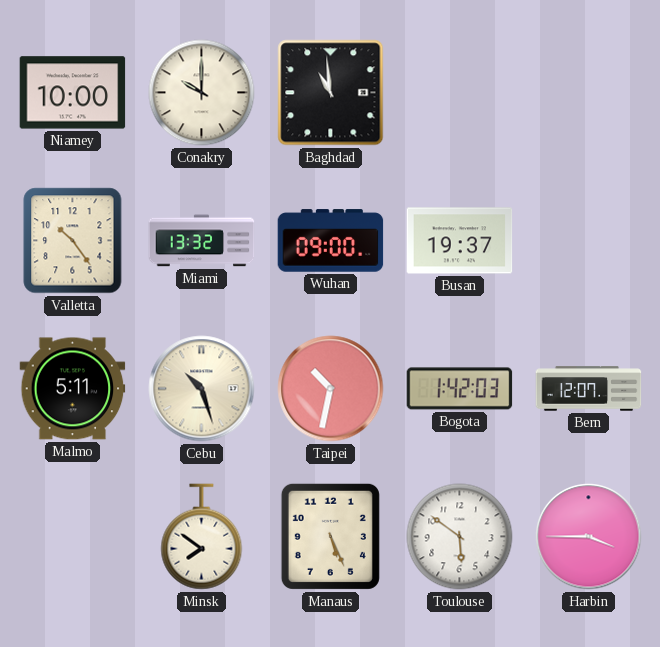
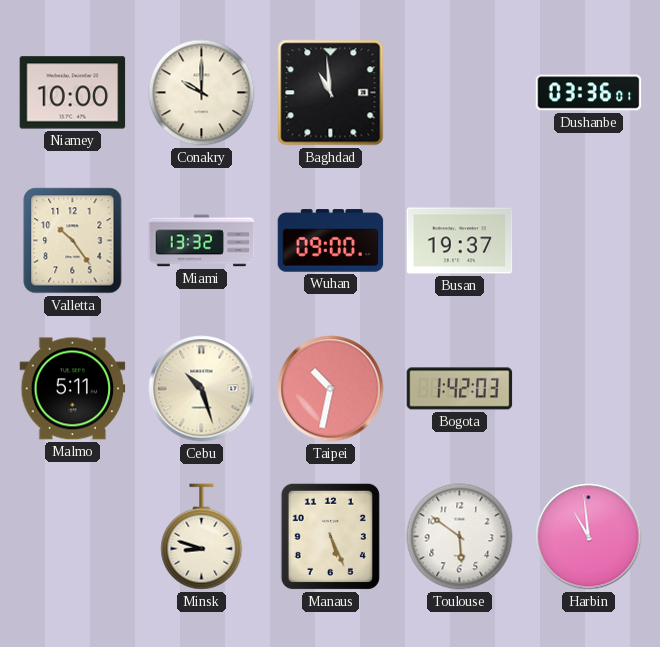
Dushanbe: none -> 03:36 (589, 93)
Bern: 12:07 -> none (589, 389)
Minsk: 7:51 -> 8:48 (202, 537)
Harbin: 3:45 -> 10:59 (589, 537)
